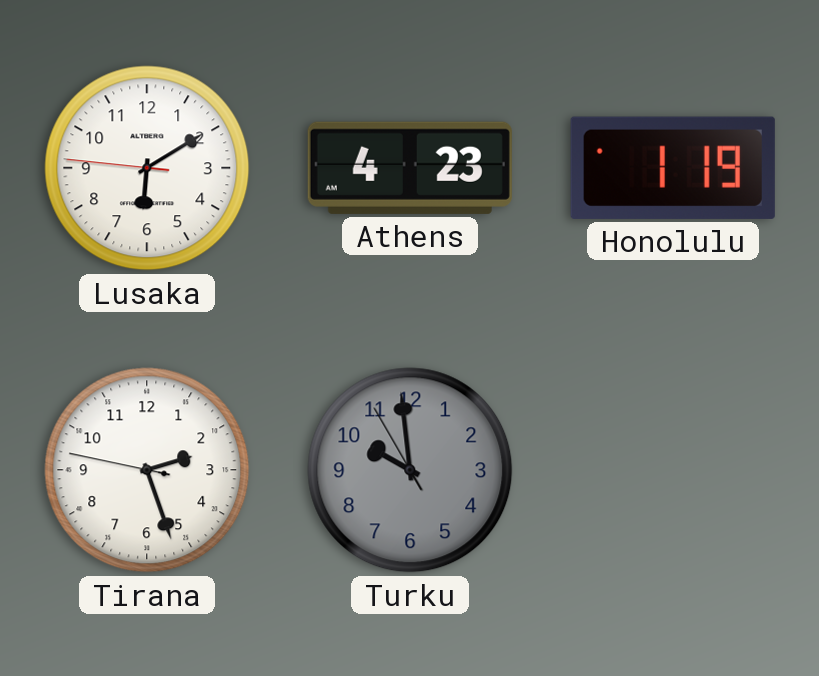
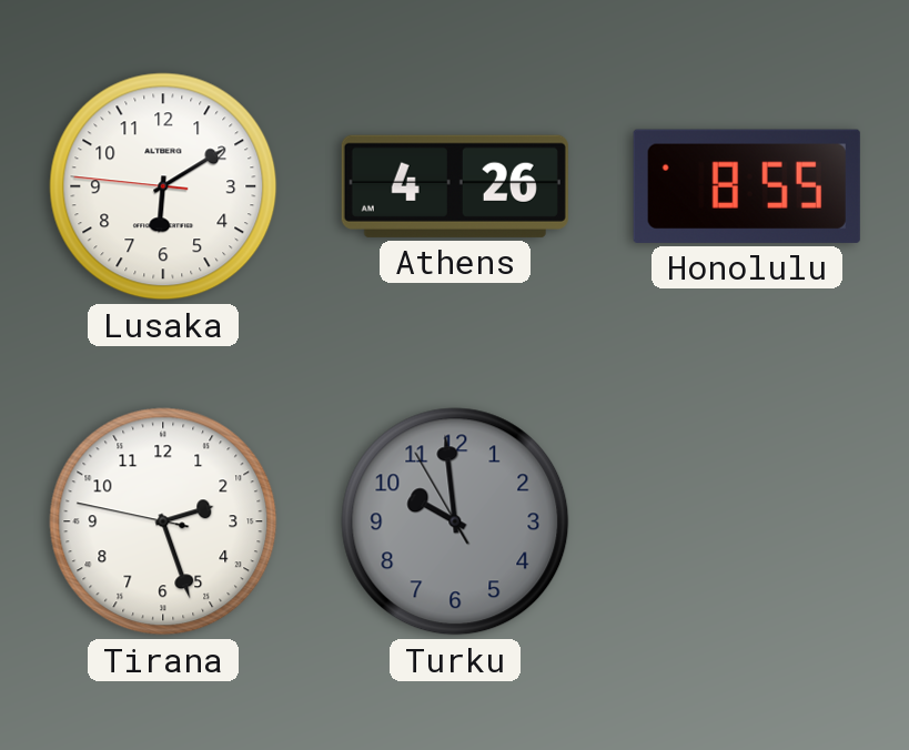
Athens: 4:23 -> 4:26 (455, 186)
Honolulu: 1:19 -> 8:55 (747, 186)
